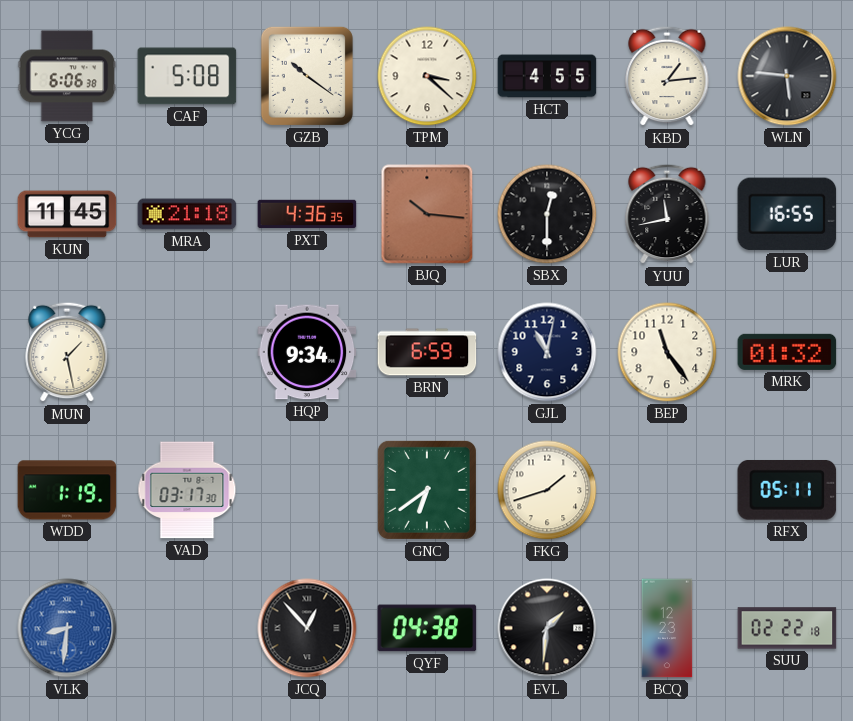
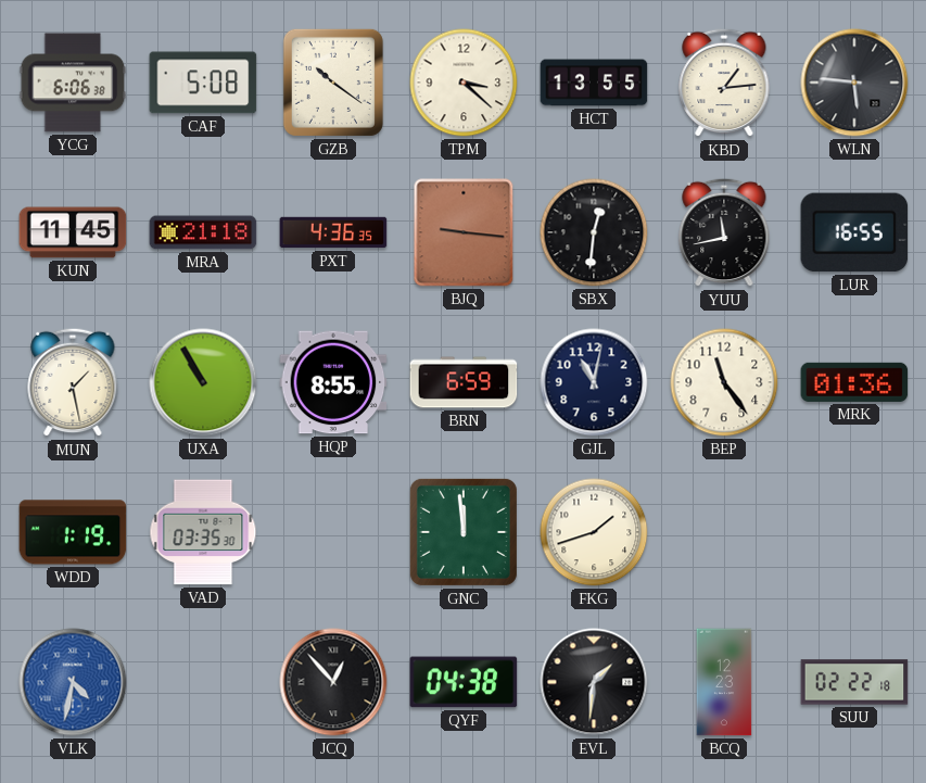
HCT: 4:55 -> 13:55 (594, 83)
BJQ: 10:16 -> 9:16 (464, 232)
SBX: 12:30 -> 12:31 (594, 232)
UXA: none -> 10:55 (203, 382)
HQP: 9:34 -> 8:55 (333, 382)
MRK: 01:32 -> 01:36 (854, 382)
VAD: 03:17 -> 03:35 (203, 532)
GNC: 6:39 -> 11:59 (464, 532)
RFX: 05:11 -> none (787, 490)
VLK: 8:31 -> 4:32 (73, 682)
